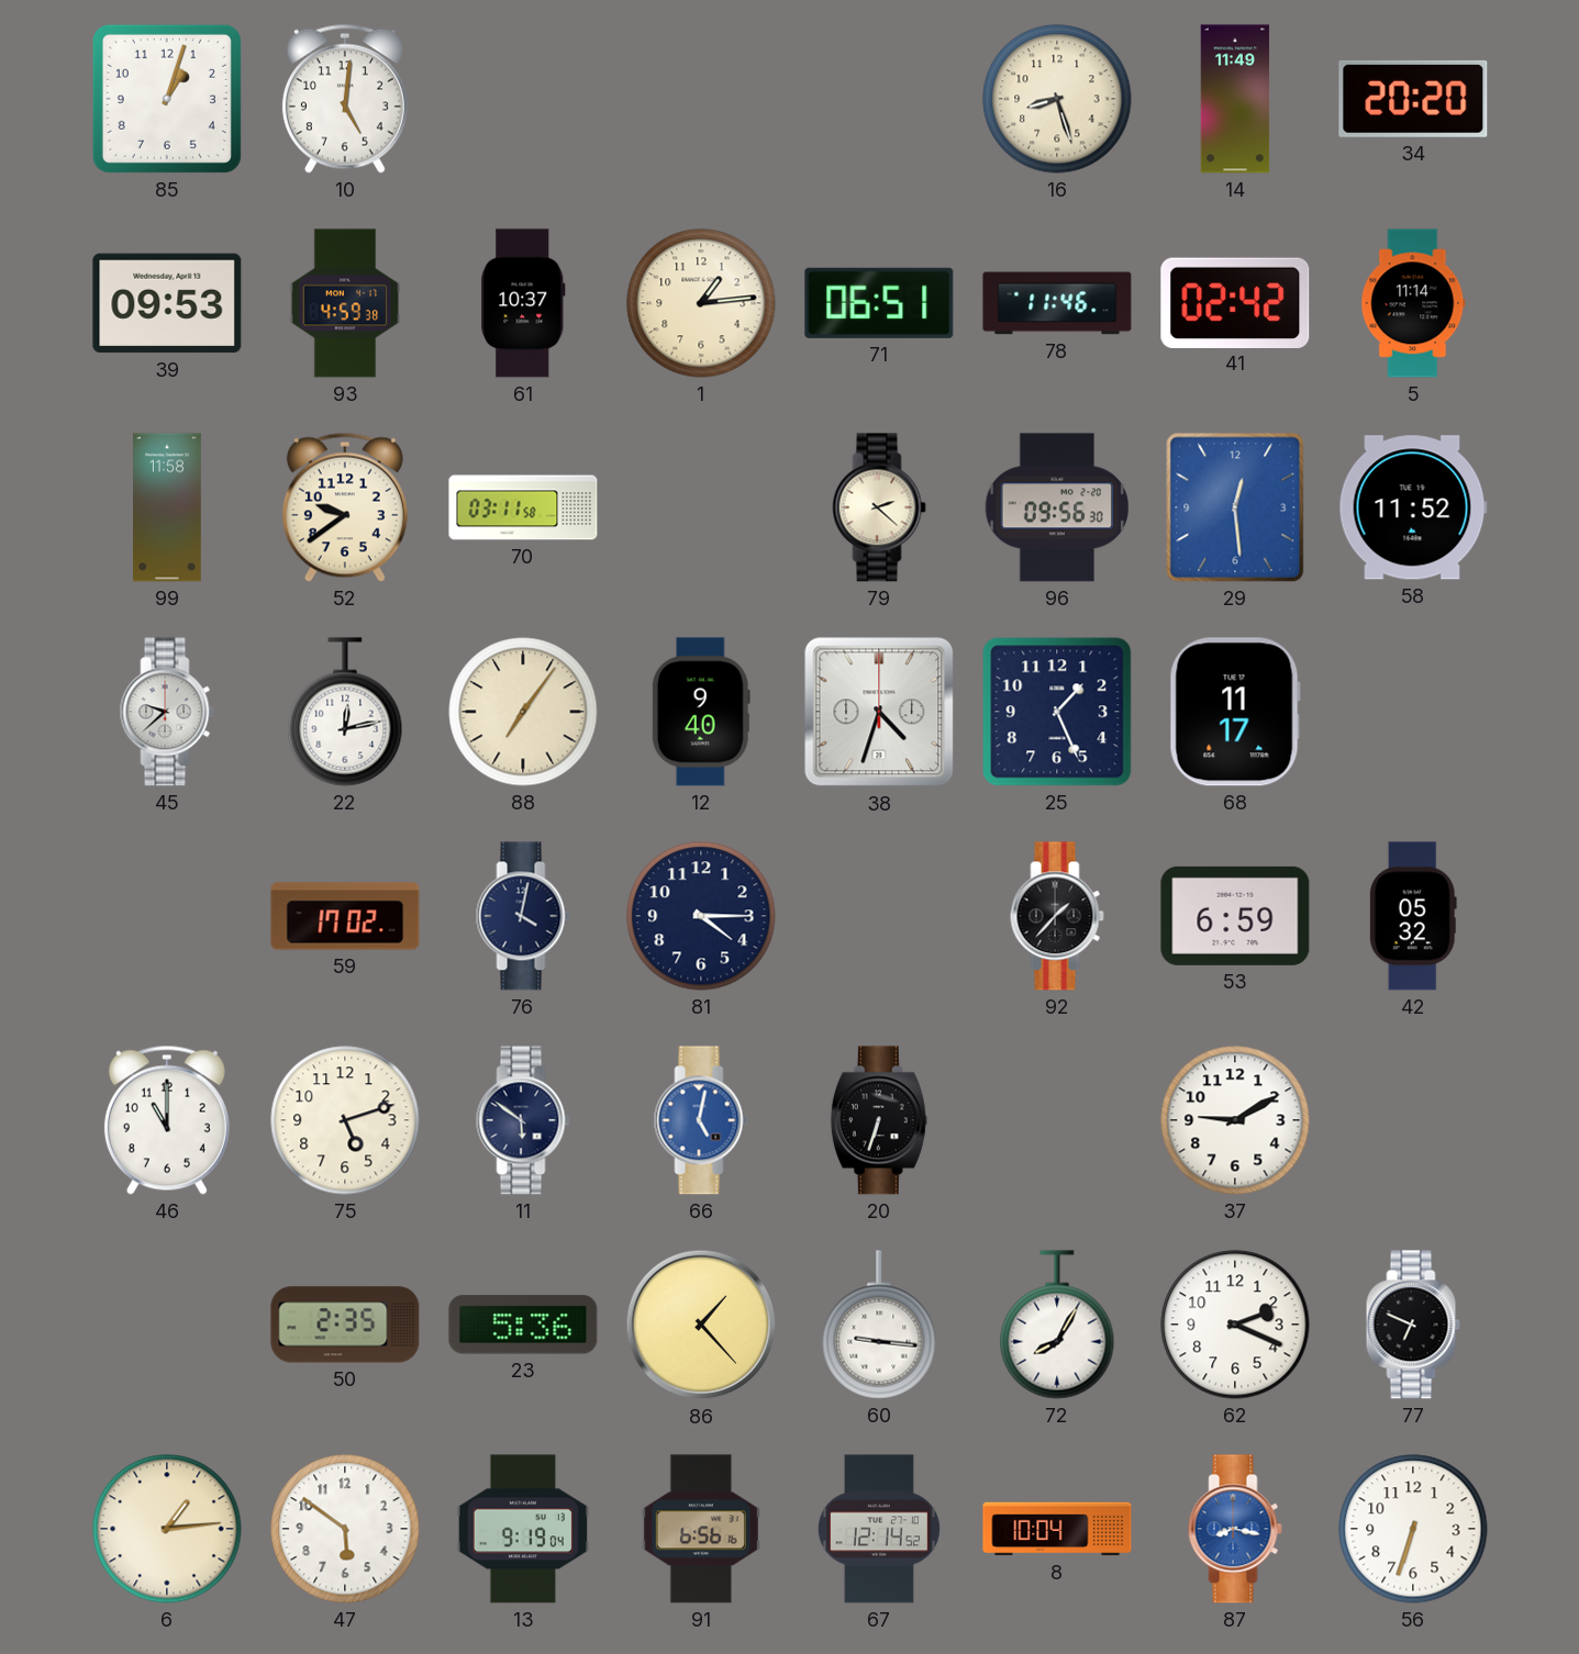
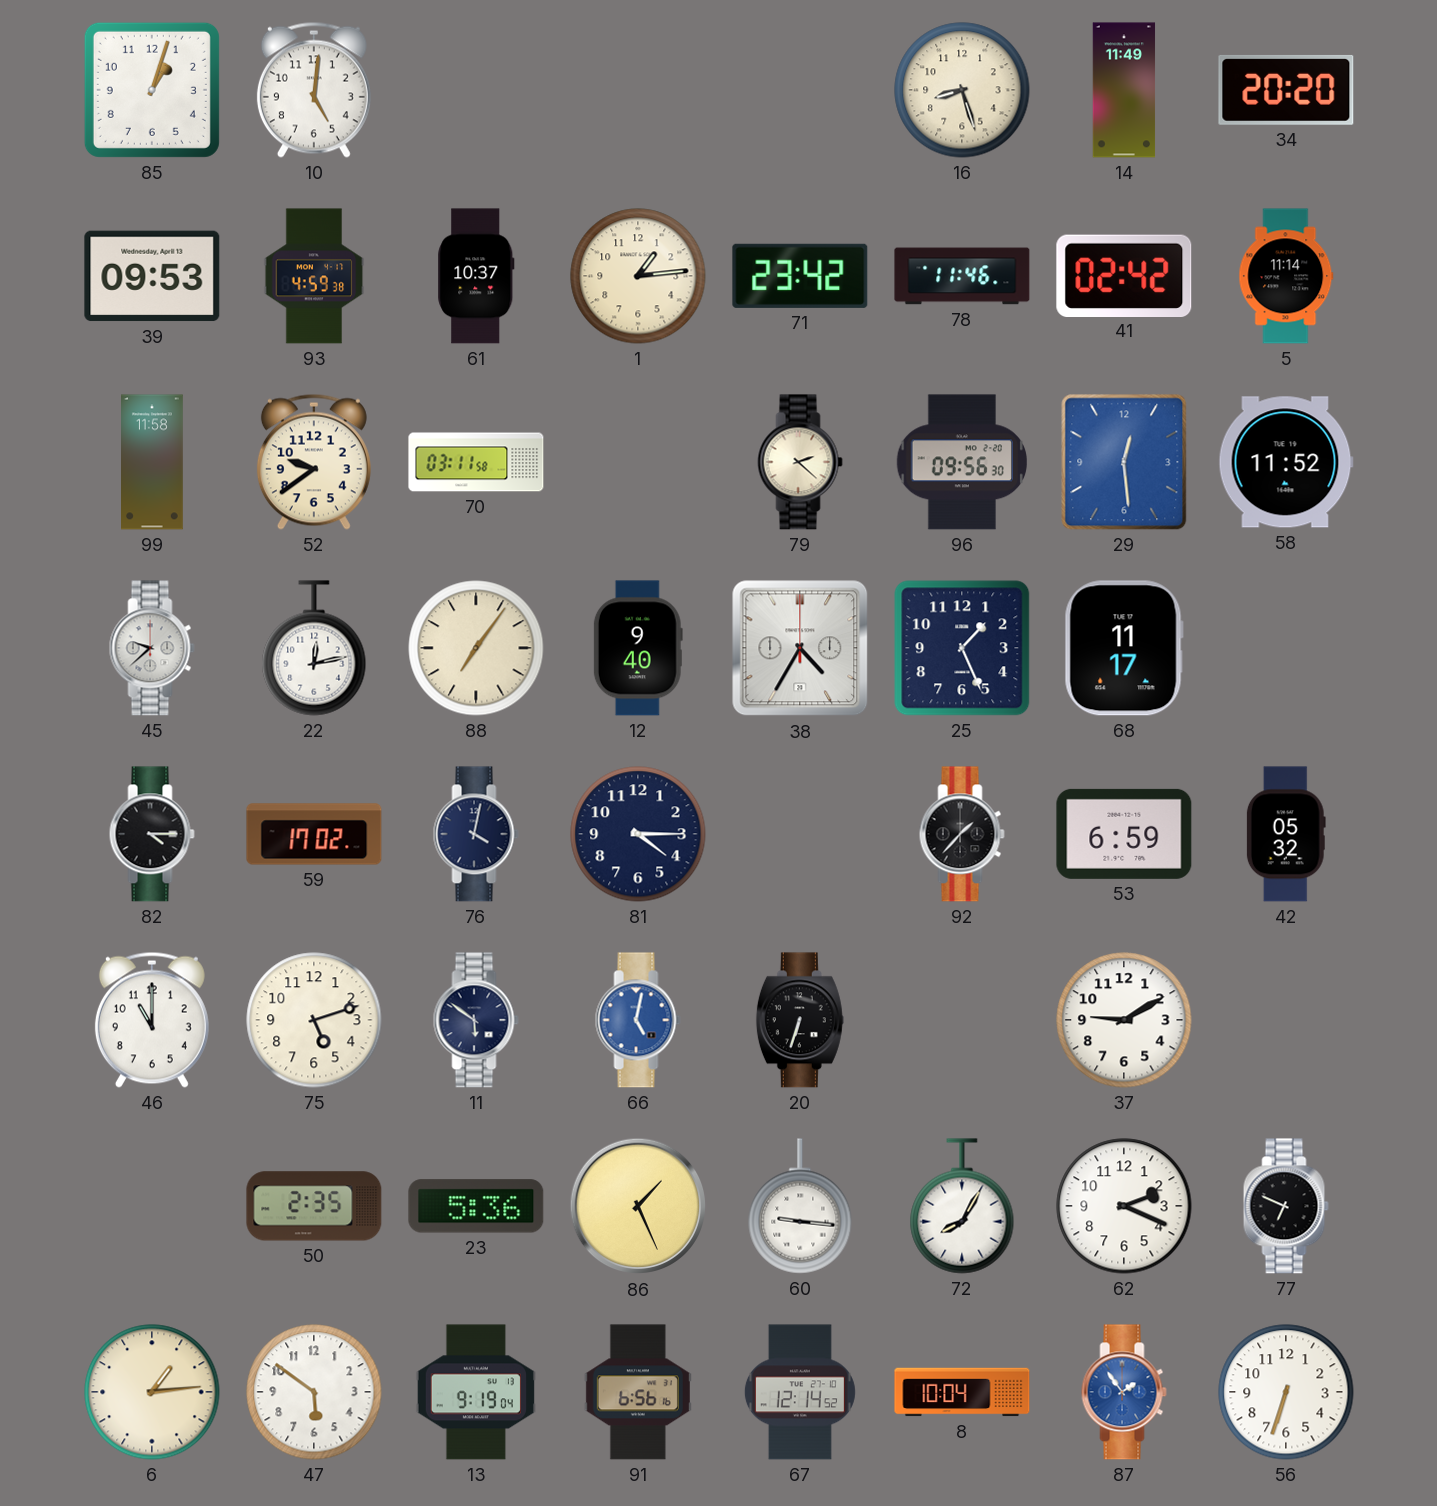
71: 06:51 -> 23:42 (800, 276)
38: 4:33 -> 4:35 (800, 648)
82: none -> 4:15 (152, 834)
86: 1:23 -> 1:26 (638, 1206)
87: 8:17 -> 1:54 (1124, 1392)
